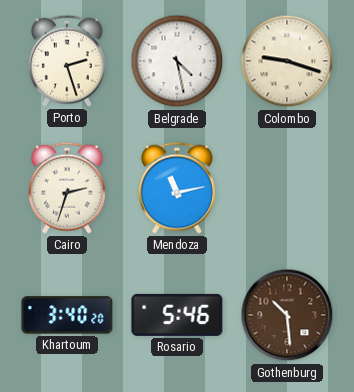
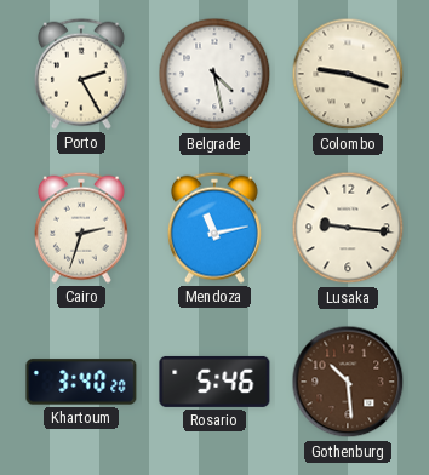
Porto: 2:27 -> 2:25 (81, 74)
Lusaka: none -> 9:16 (348, 228)
